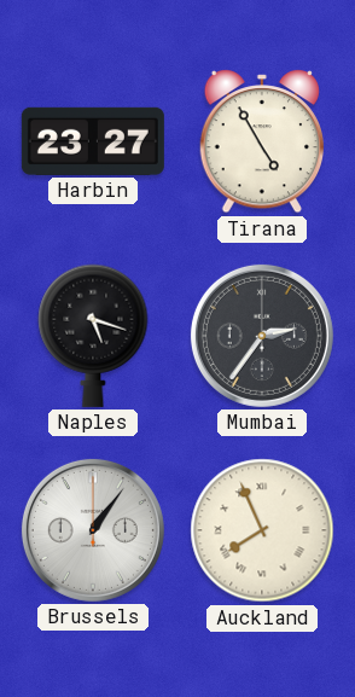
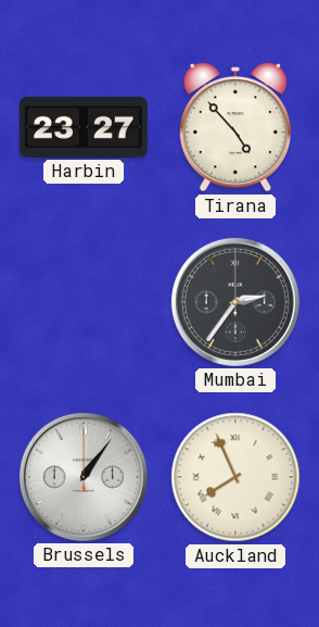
Tirana: 4:55 -> 4:53 (234, 128)
Naples: 5:18 -> none (93, 336)
